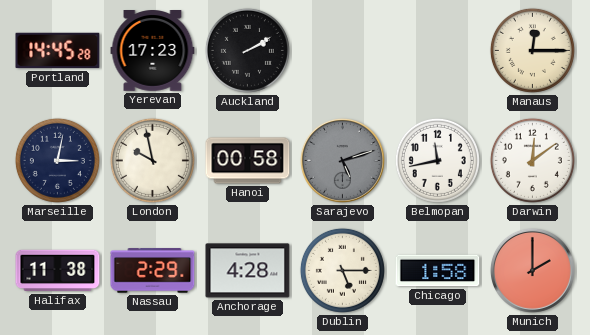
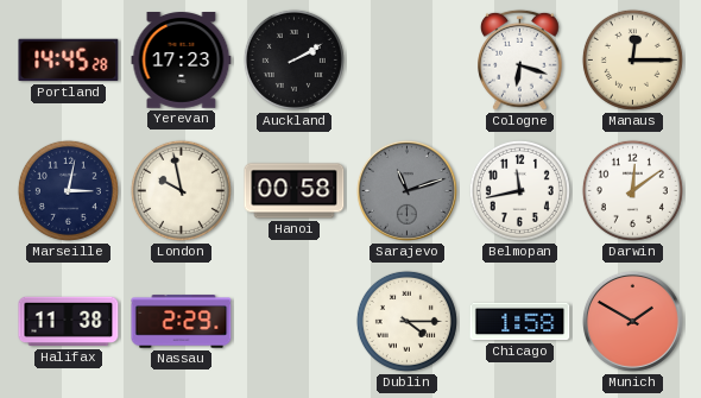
Cologne: none -> 6:18 (520, 59)
Sarajevo: 5:12 -> 11:12 (406, 190)
Anchorage: 4:28 -> none (248, 271)
Dublin: 5:15 -> 4:15 (406, 321)
Munich: 2:00 -> 1:50 (632, 321)
